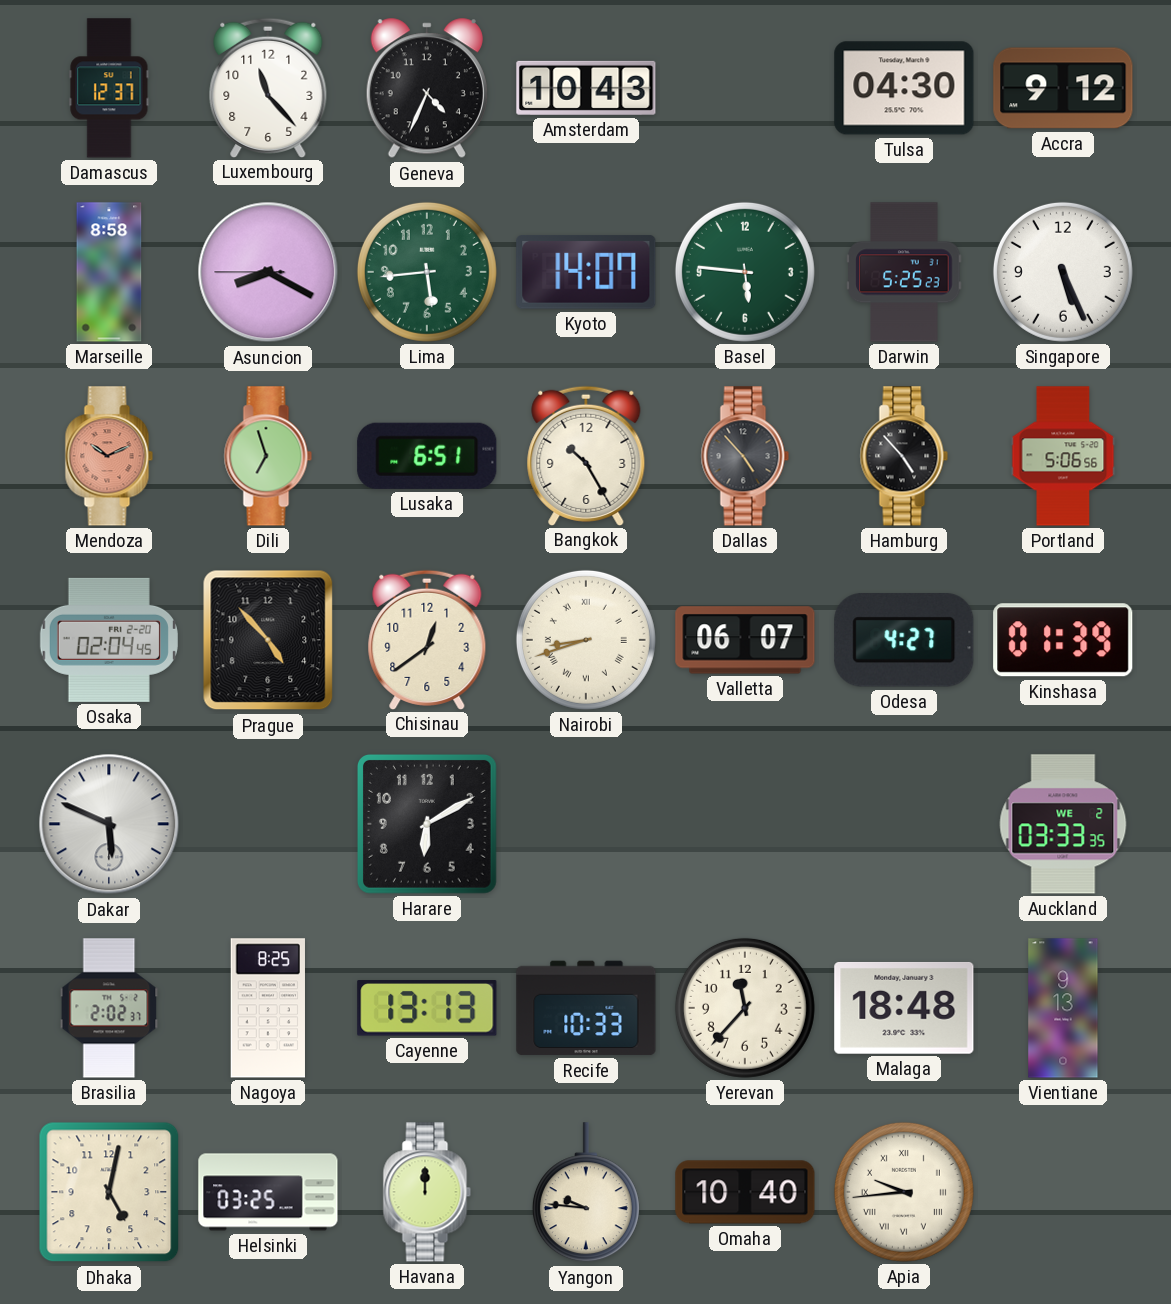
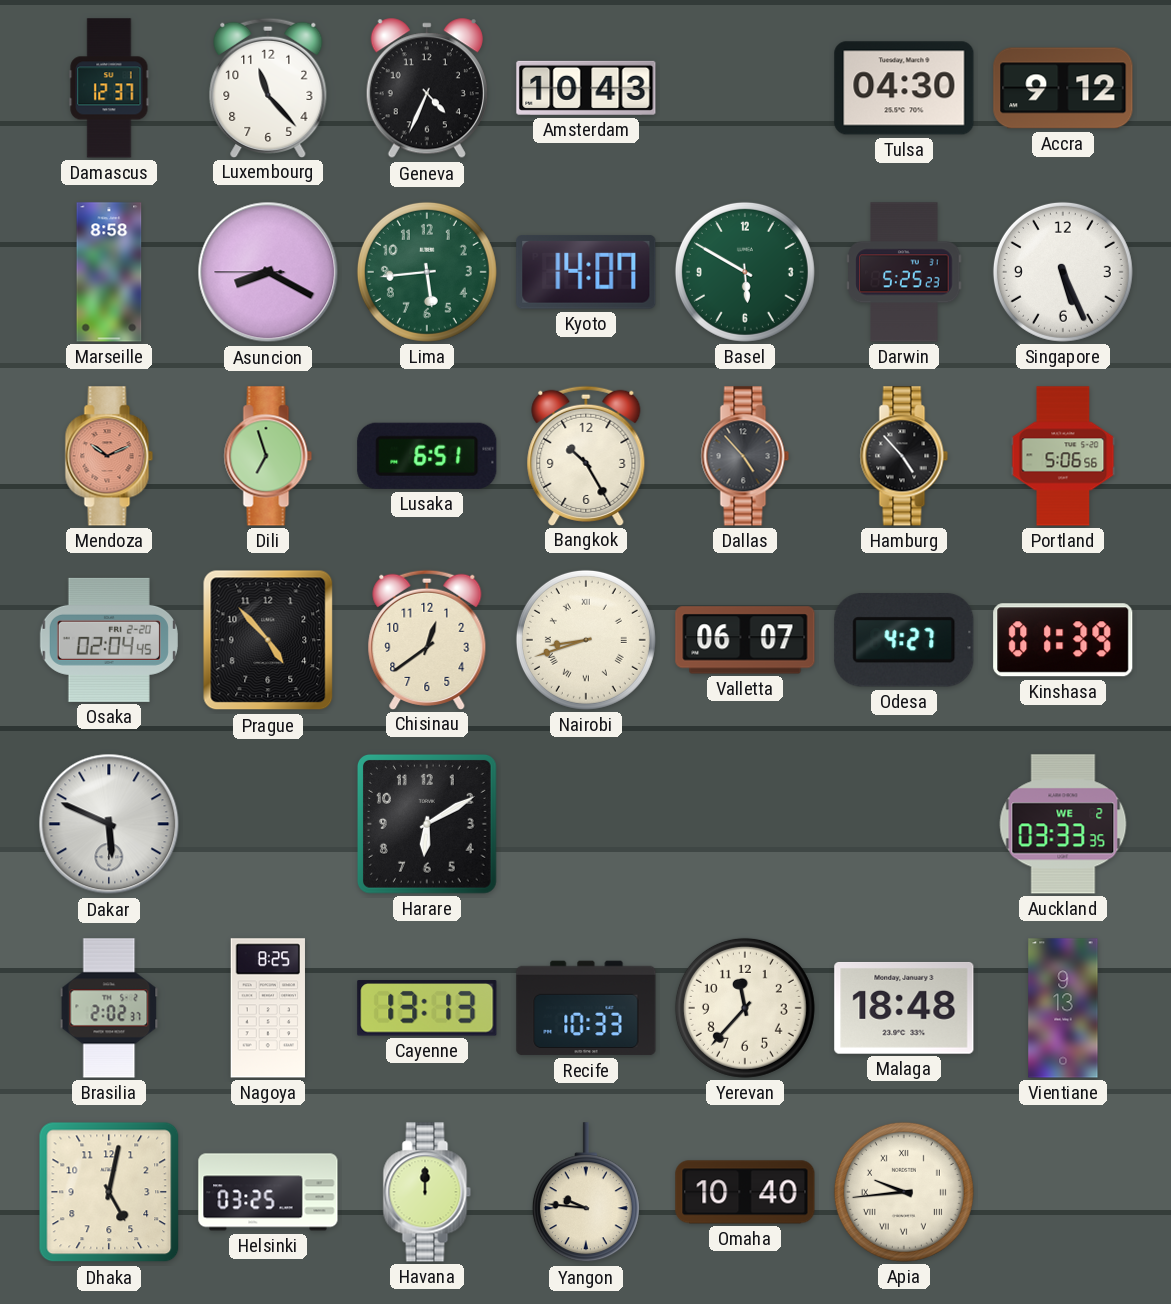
Basel: 5:46 -> 5:50 (745, 272)
